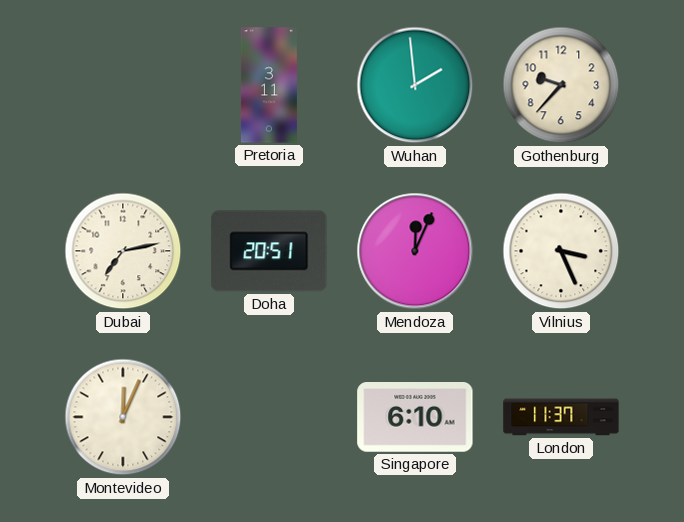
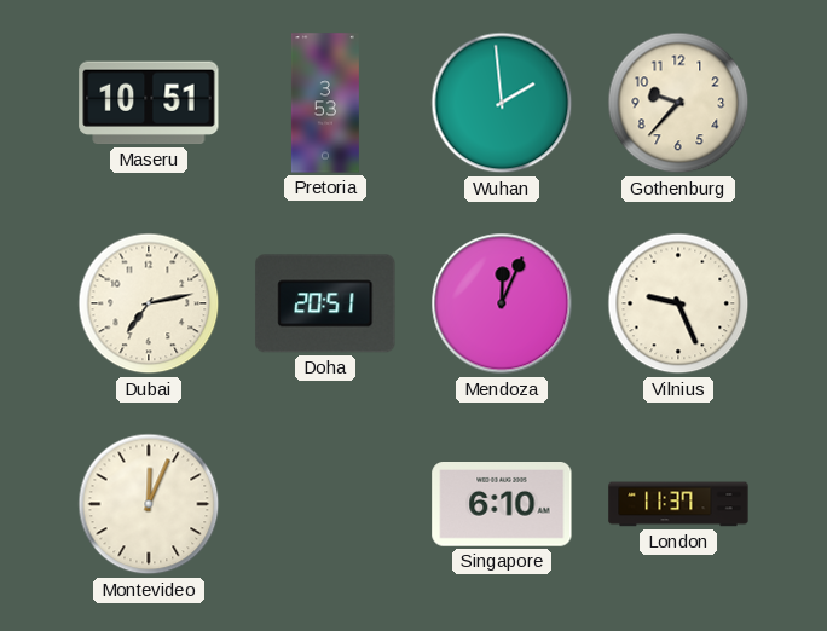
Maseru: none -> 10:51 (149, 103)
Pretoria: 3:11 -> 3:53 (325, 103)
Vilnius: 3:26 -> 9:26 (678, 303)
